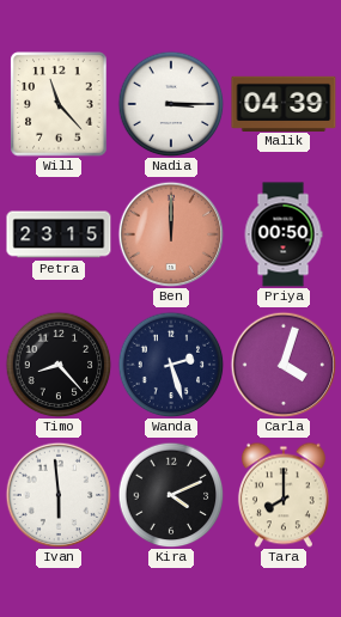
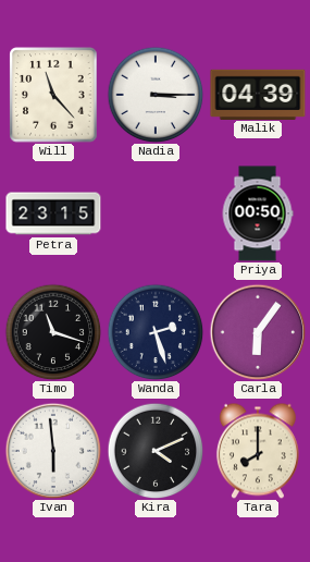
Ben: 12:00 -> none (171, 234)
Timo: 8:23 -> 11:18 (53, 332)
Carla: 4:03 -> 6:06 (258, 332)
